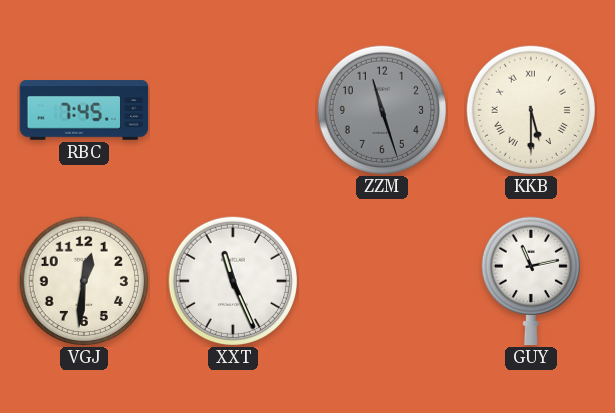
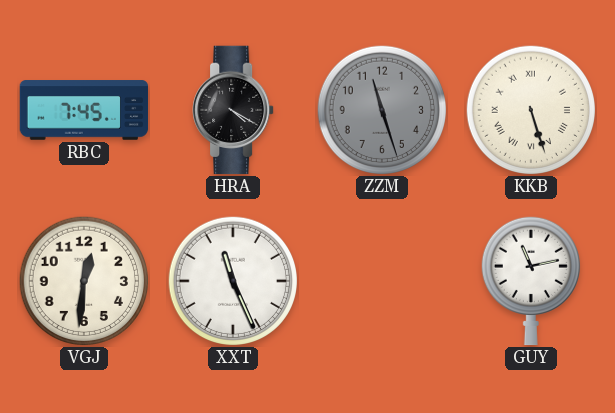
HRA: none -> 4:20 (233, 110)
KKB: 5:30 -> 5:27 (530, 109)
